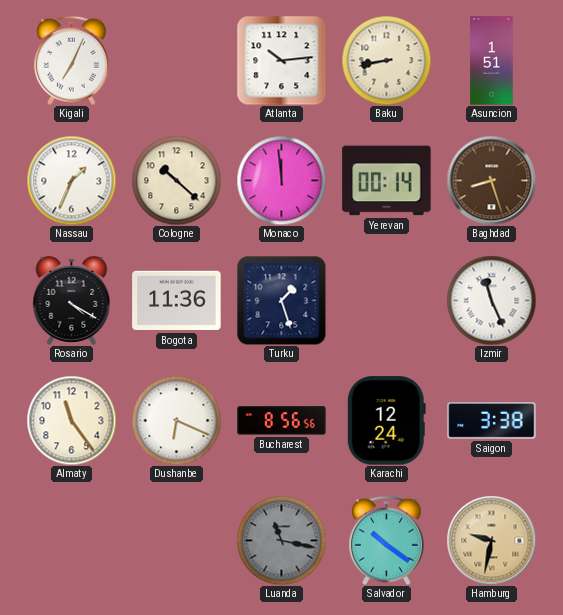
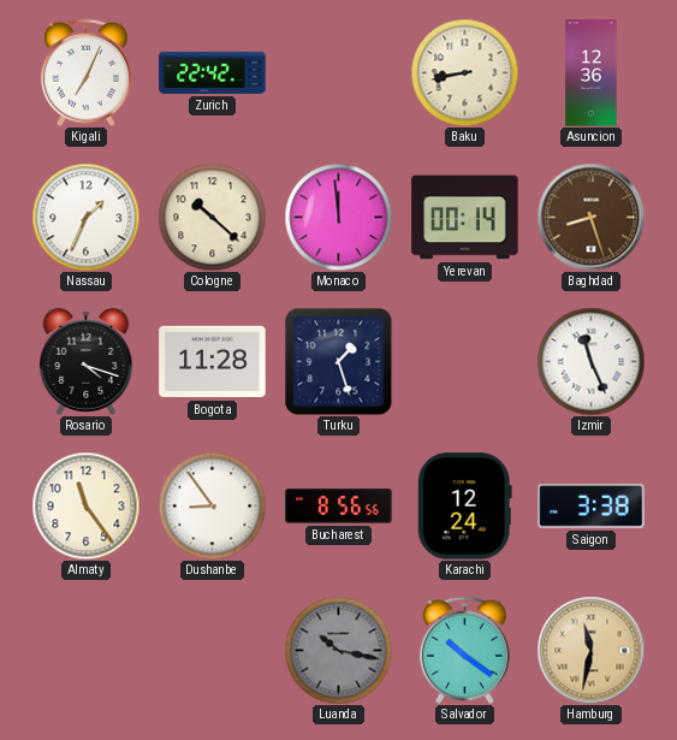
Zurich: none -> 22:42 (213, 72)
Atlanta: 10:14 -> none (281, 60)
Asuncion: 1:51 -> 12:36 (592, 73)
Rosario: 4:20 -> 4:18 (87, 361)
Bogota: 11:36 -> 11:28 (213, 362)
Dushanbe: 6:19 -> 8:54 (212, 505)
Luanda: 11:17 -> 10:17 (338, 650)
Hamburg: 9:32 -> 11:32 (590, 650)
